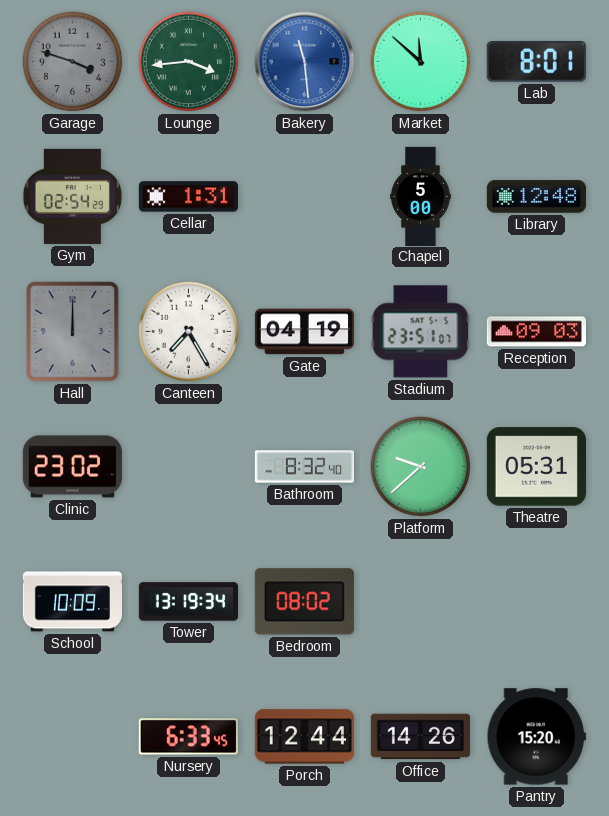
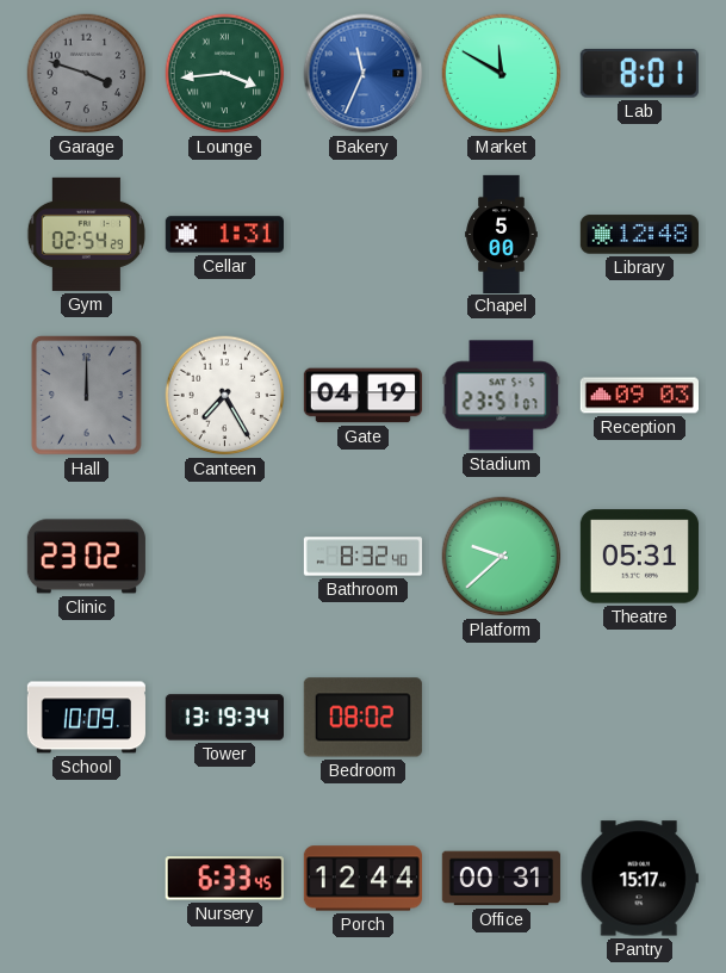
Bakery: 11:29 -> 11:34 (364, 74)
Market: 11:52 -> 11:50 (502, 74)
Office: 14:26 -> 00:31 (501, 879)
Pantry: 15:20 -> 15:17 (639, 879)
